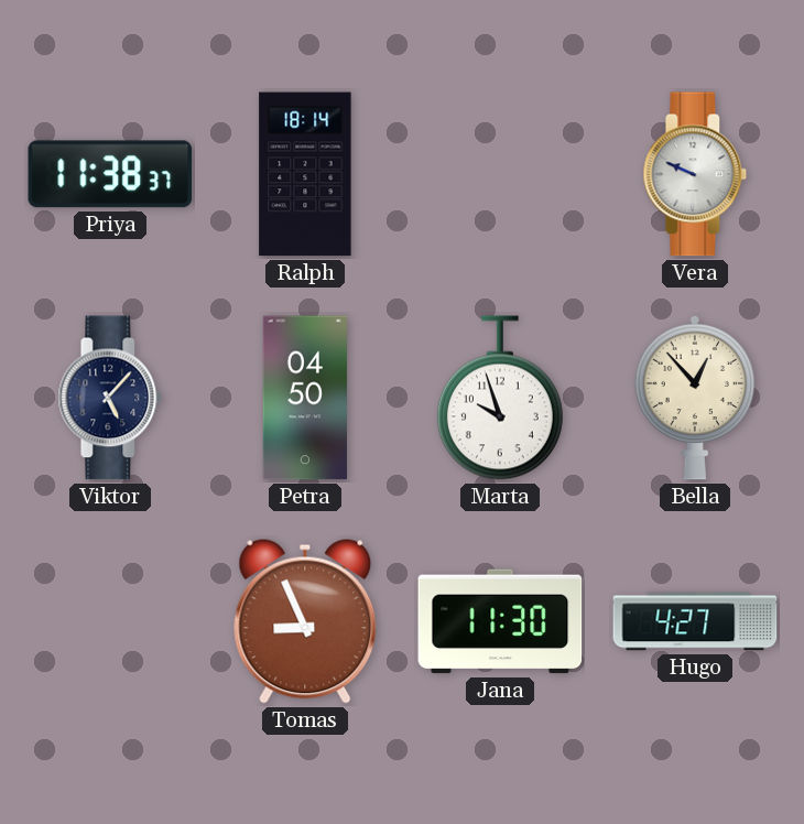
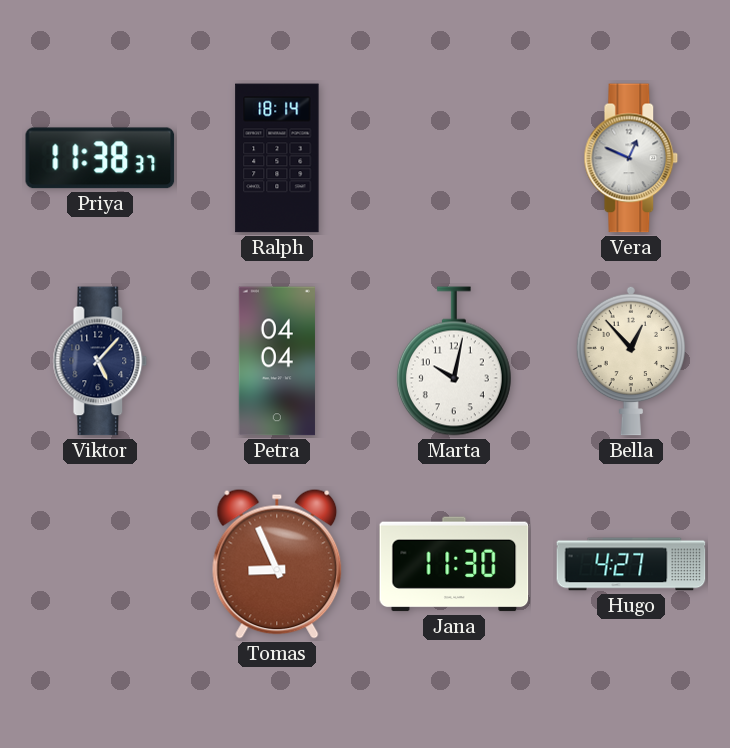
Vera: 9:49 -> 12:49 (631, 158)
Petra: 04:50 -> 04:04 (277, 361)
Marta: 9:57 -> 10:02 (454, 361)
